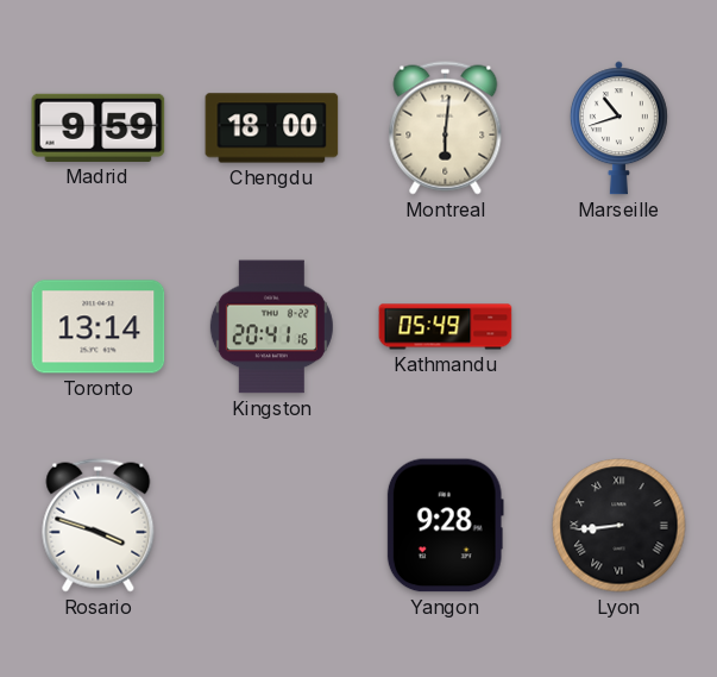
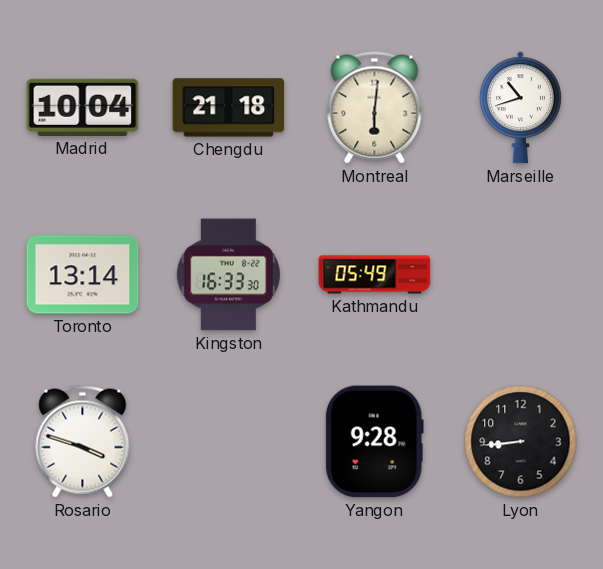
Madrid: 9:59 -> 10:04 (83, 107)
Chengdu: 18:00 -> 21:18 (229, 108)
Kingston: 20:41 -> 16:33 (228, 275)
Lyon numerals: Roman -> Arabic (521, 442)
